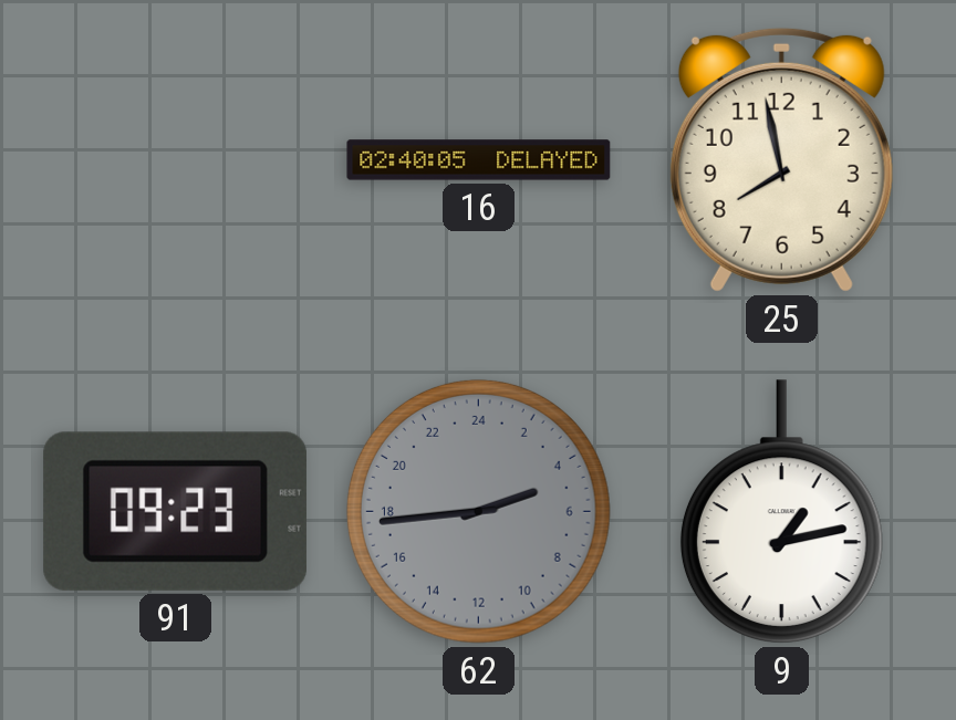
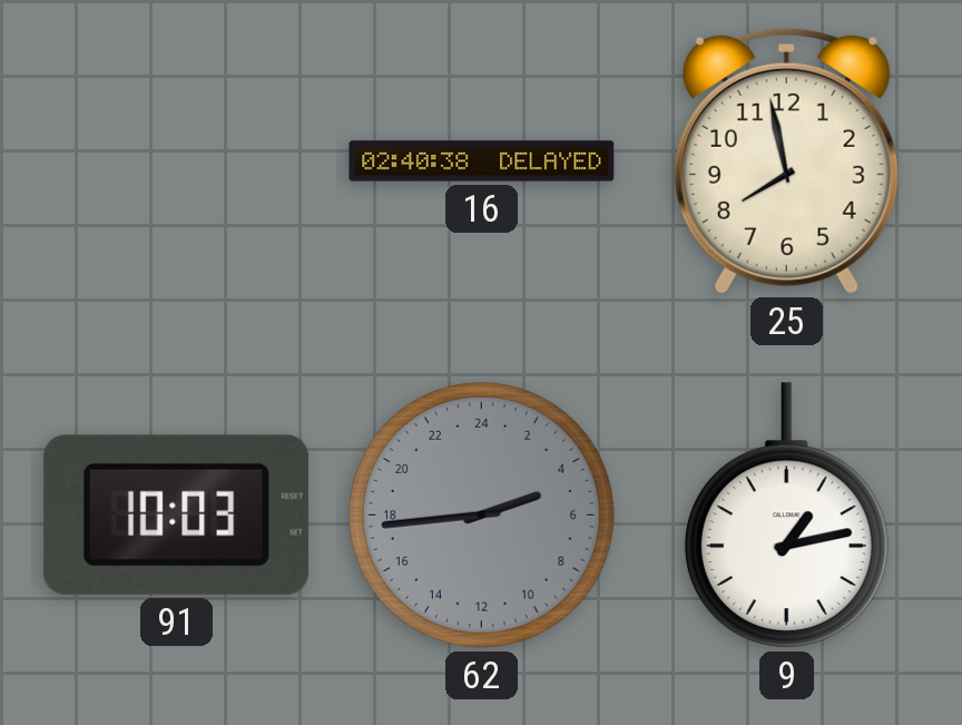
16: 02:40:05 -> 02:40:38 (482, 161)
91: 09:23 -> 10:03 (176, 515)
